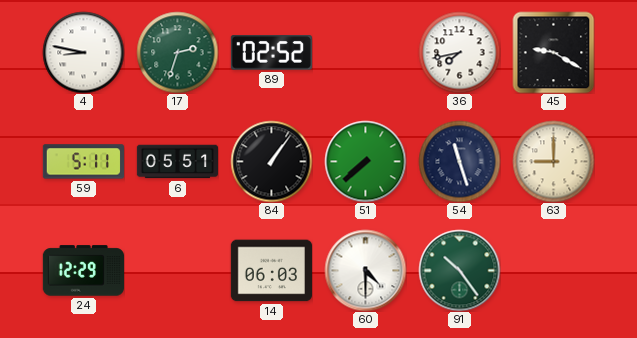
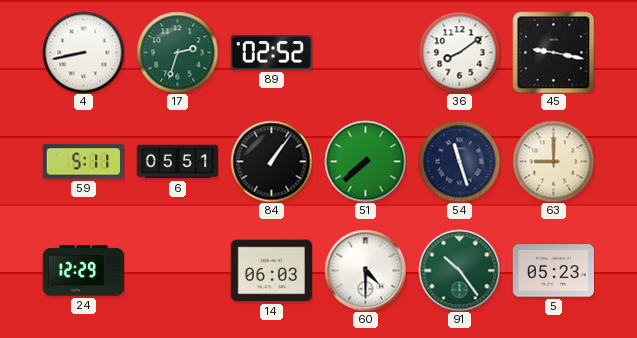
4: 8:47 -> 8:43 (83, 52)
36: 7:43 -> 8:09 (459, 52)
45: 9:20 -> 9:17 (553, 52)
5: none -> 05:23 (553, 271)
